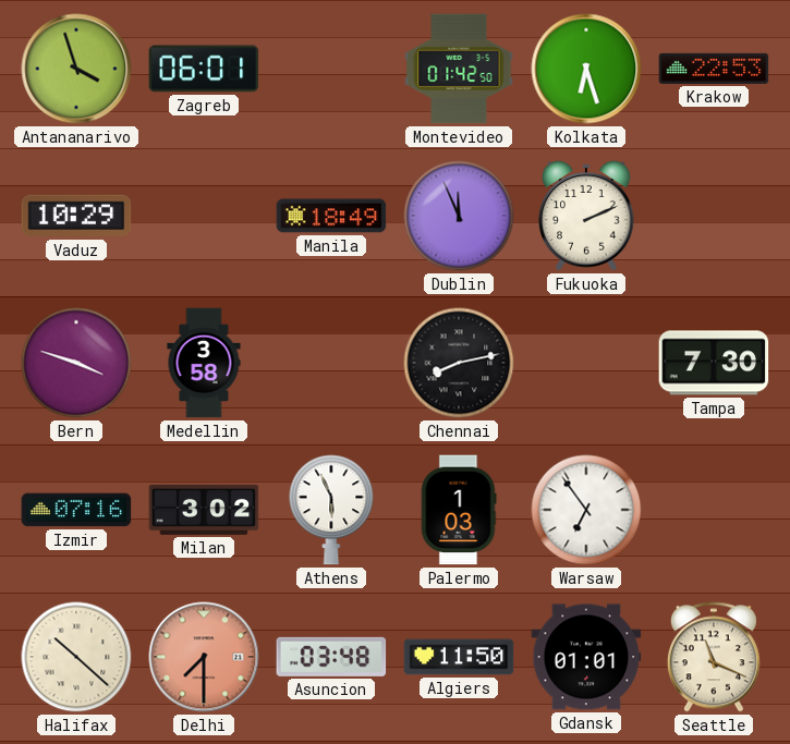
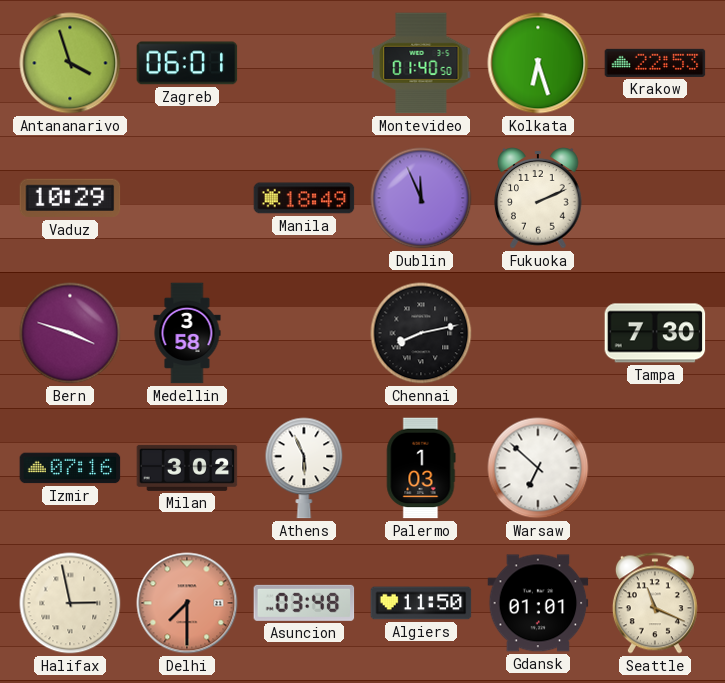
Montevideo: 01:42 -> 01:40 (421, 63)
Warsaw: 6:54 -> 6:52 (538, 468)
Halifax: 10:22 -> 2:58 (70, 603)
